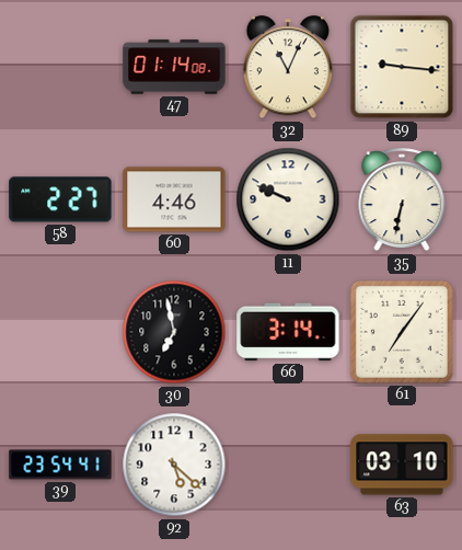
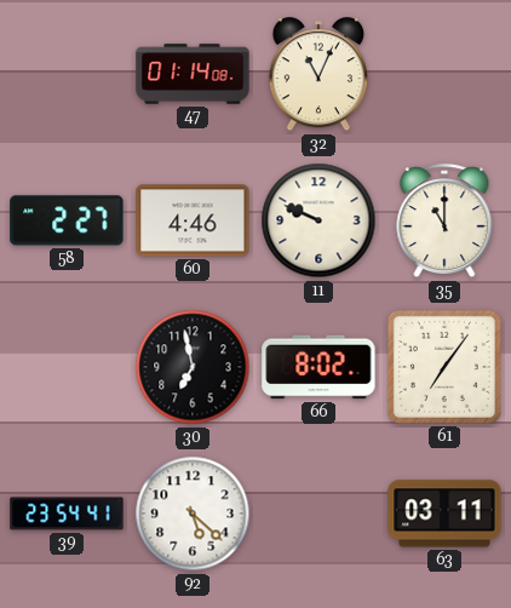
89: 9:16 -> none (402, 67)
35: 6:32 -> 11:00 (444, 222)
66: 3:14 -> 8:02 (318, 367)
63: 03:10 -> 03:11 (444, 514)
